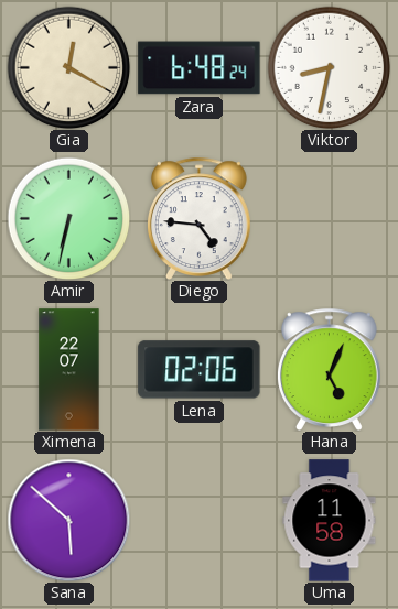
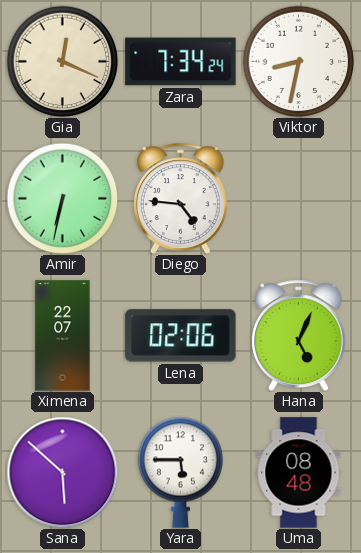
Gia: 12:20 -> 12:19 (62, 61)
Zara: 6:48 -> 7:34 (181, 62)
Yara: none -> 5:45 (180, 472)
Uma: 11:58 -> 08:48 (299, 473)
